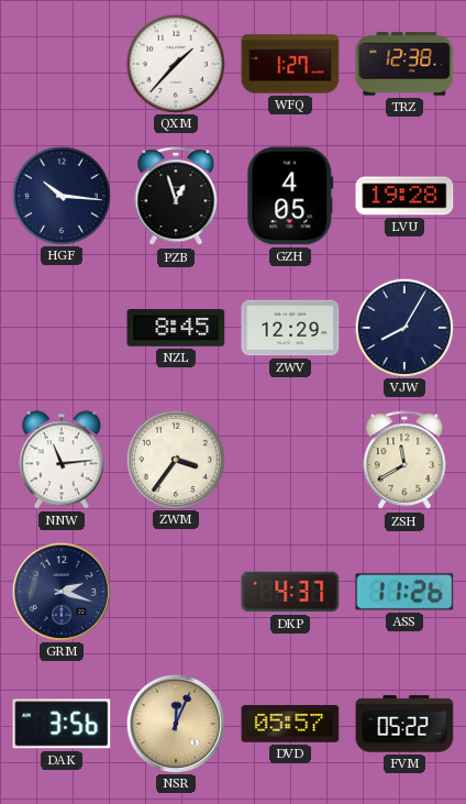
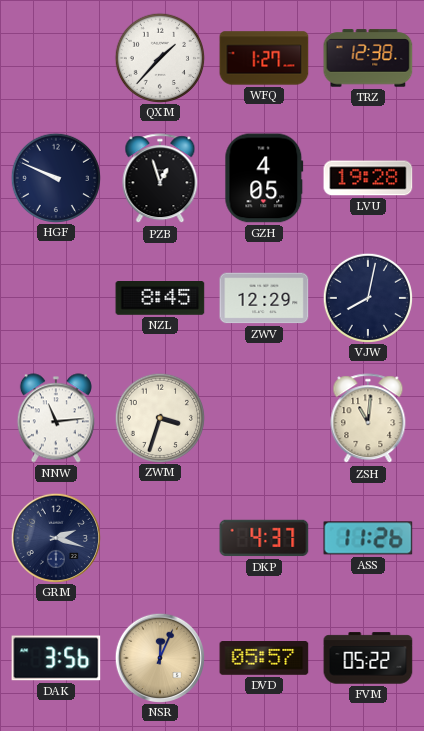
HGF: 10:16 -> 9:49 (55, 177)
VJW: 8:05 -> 8:02 (367, 297)
ZWM: 3:36 -> 3:33 (159, 417)
ZSH: 11:40 -> 11:01 (368, 419)
